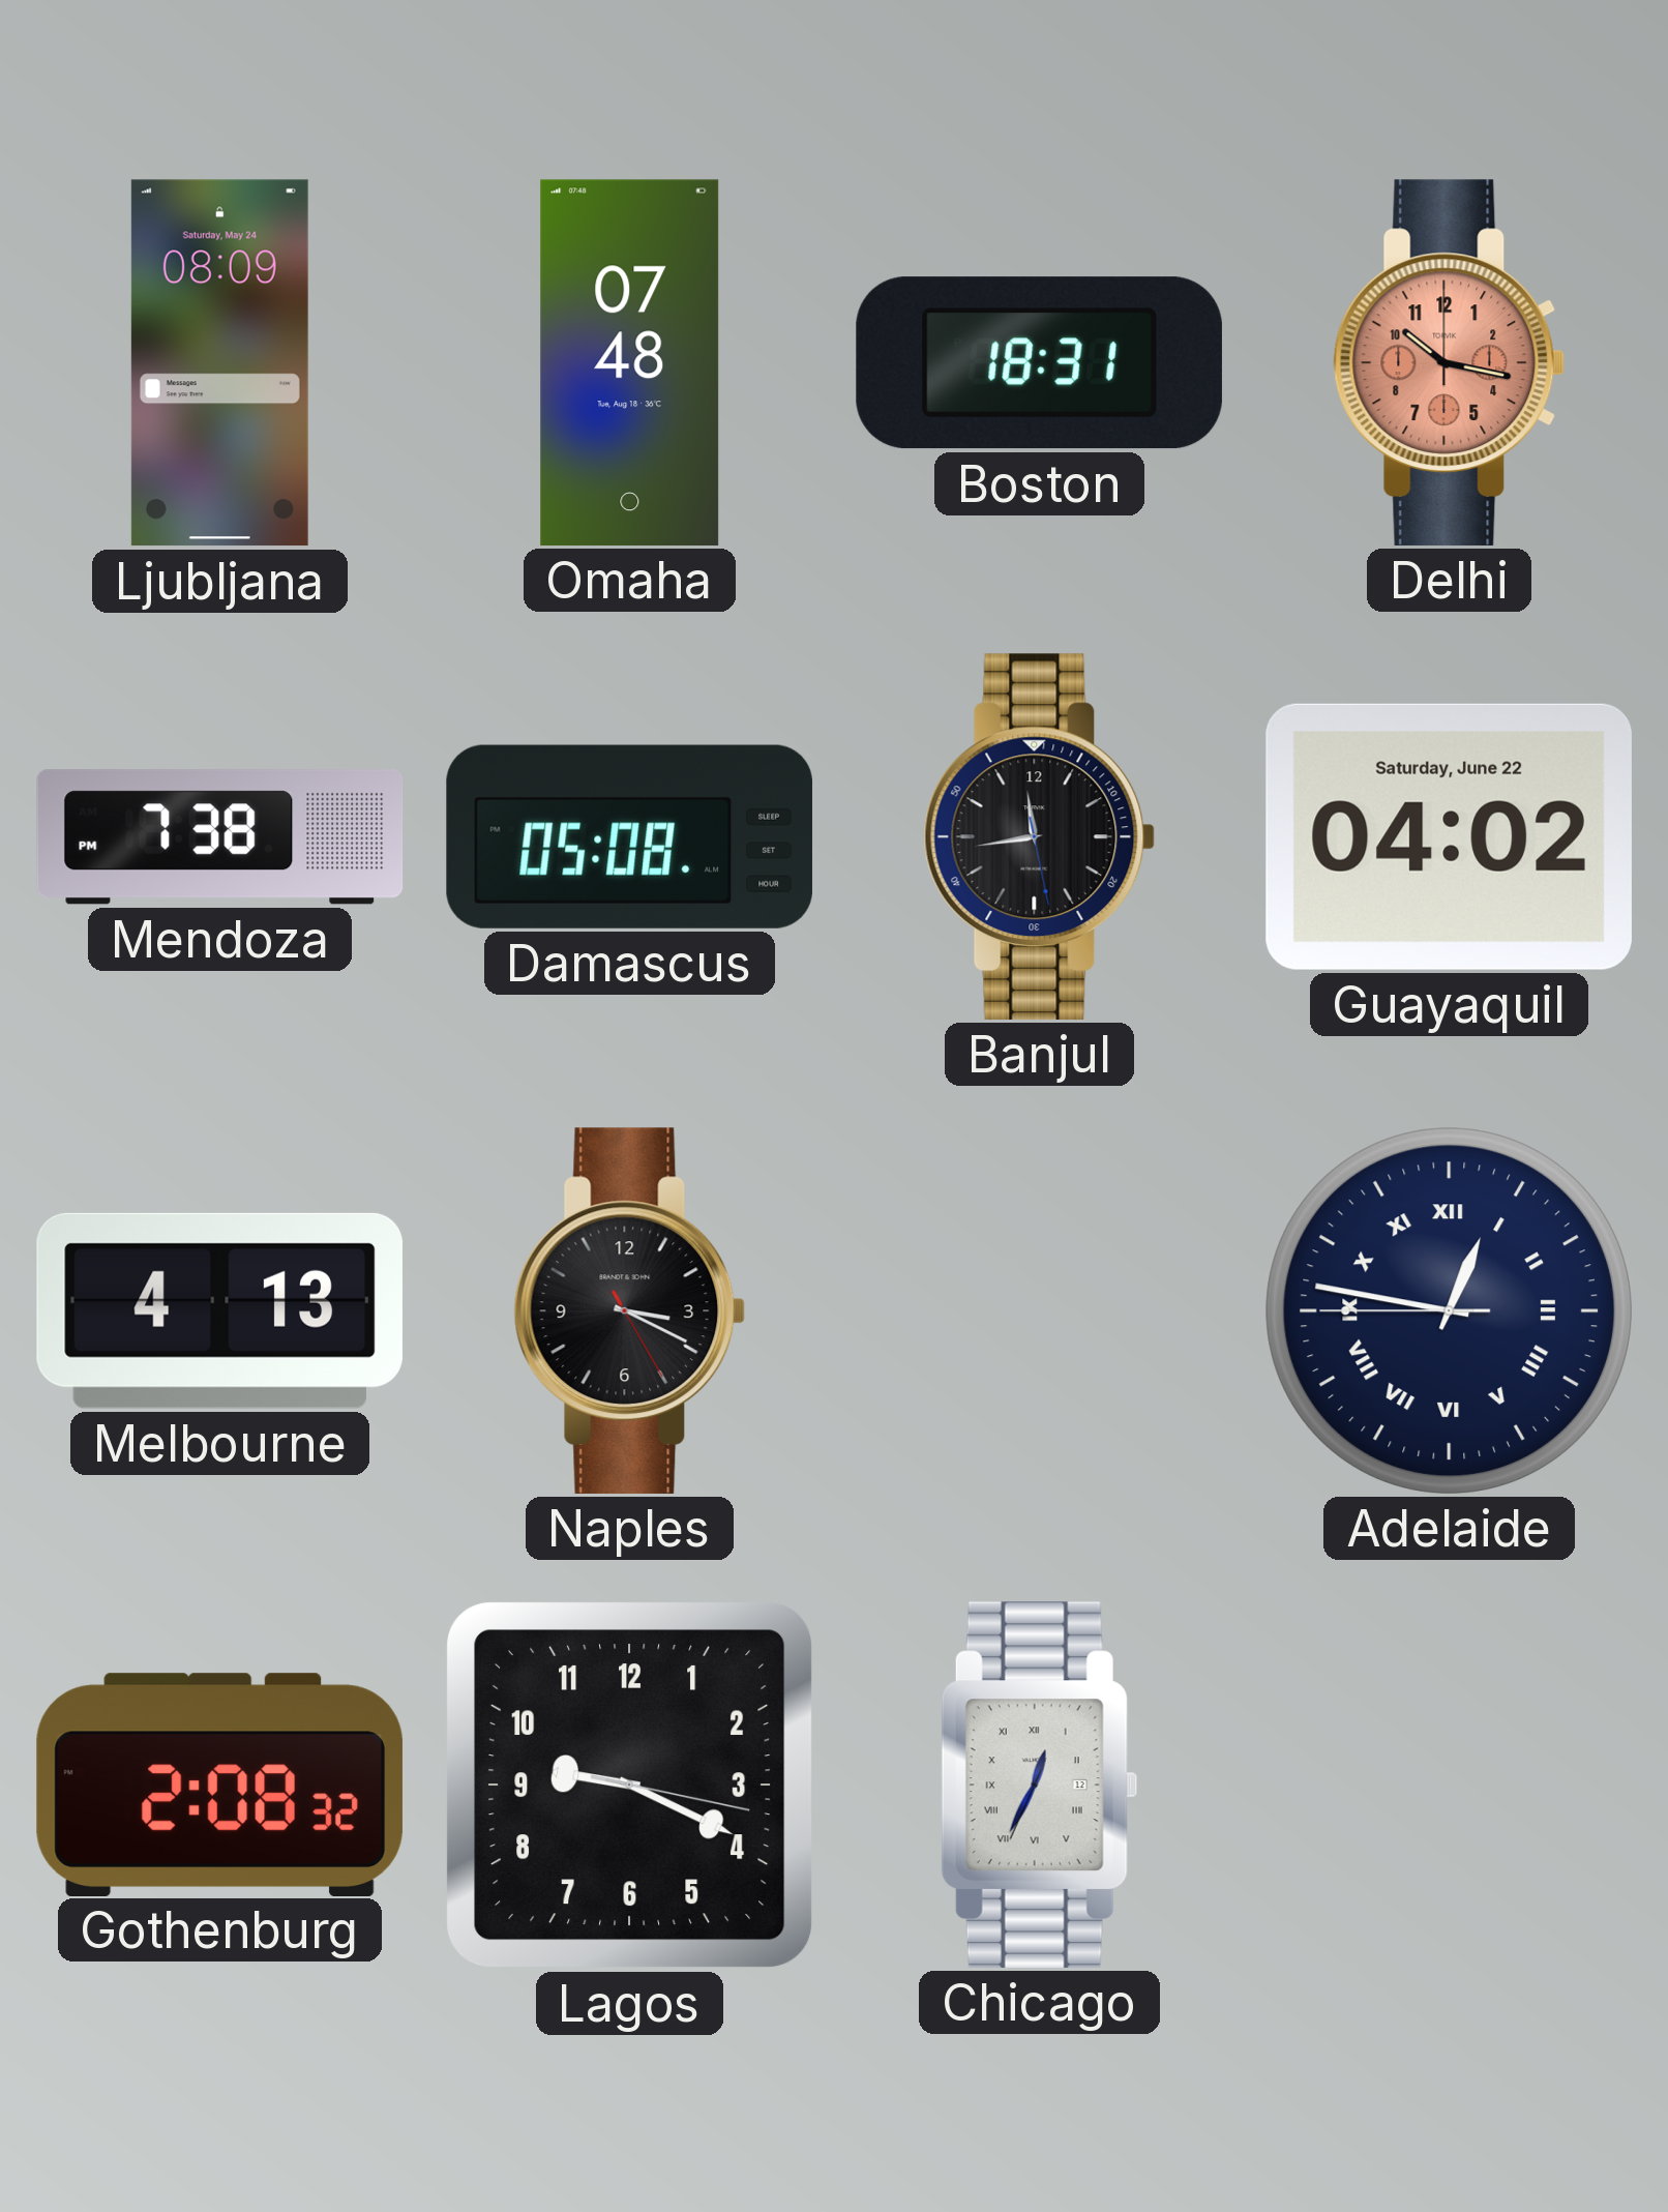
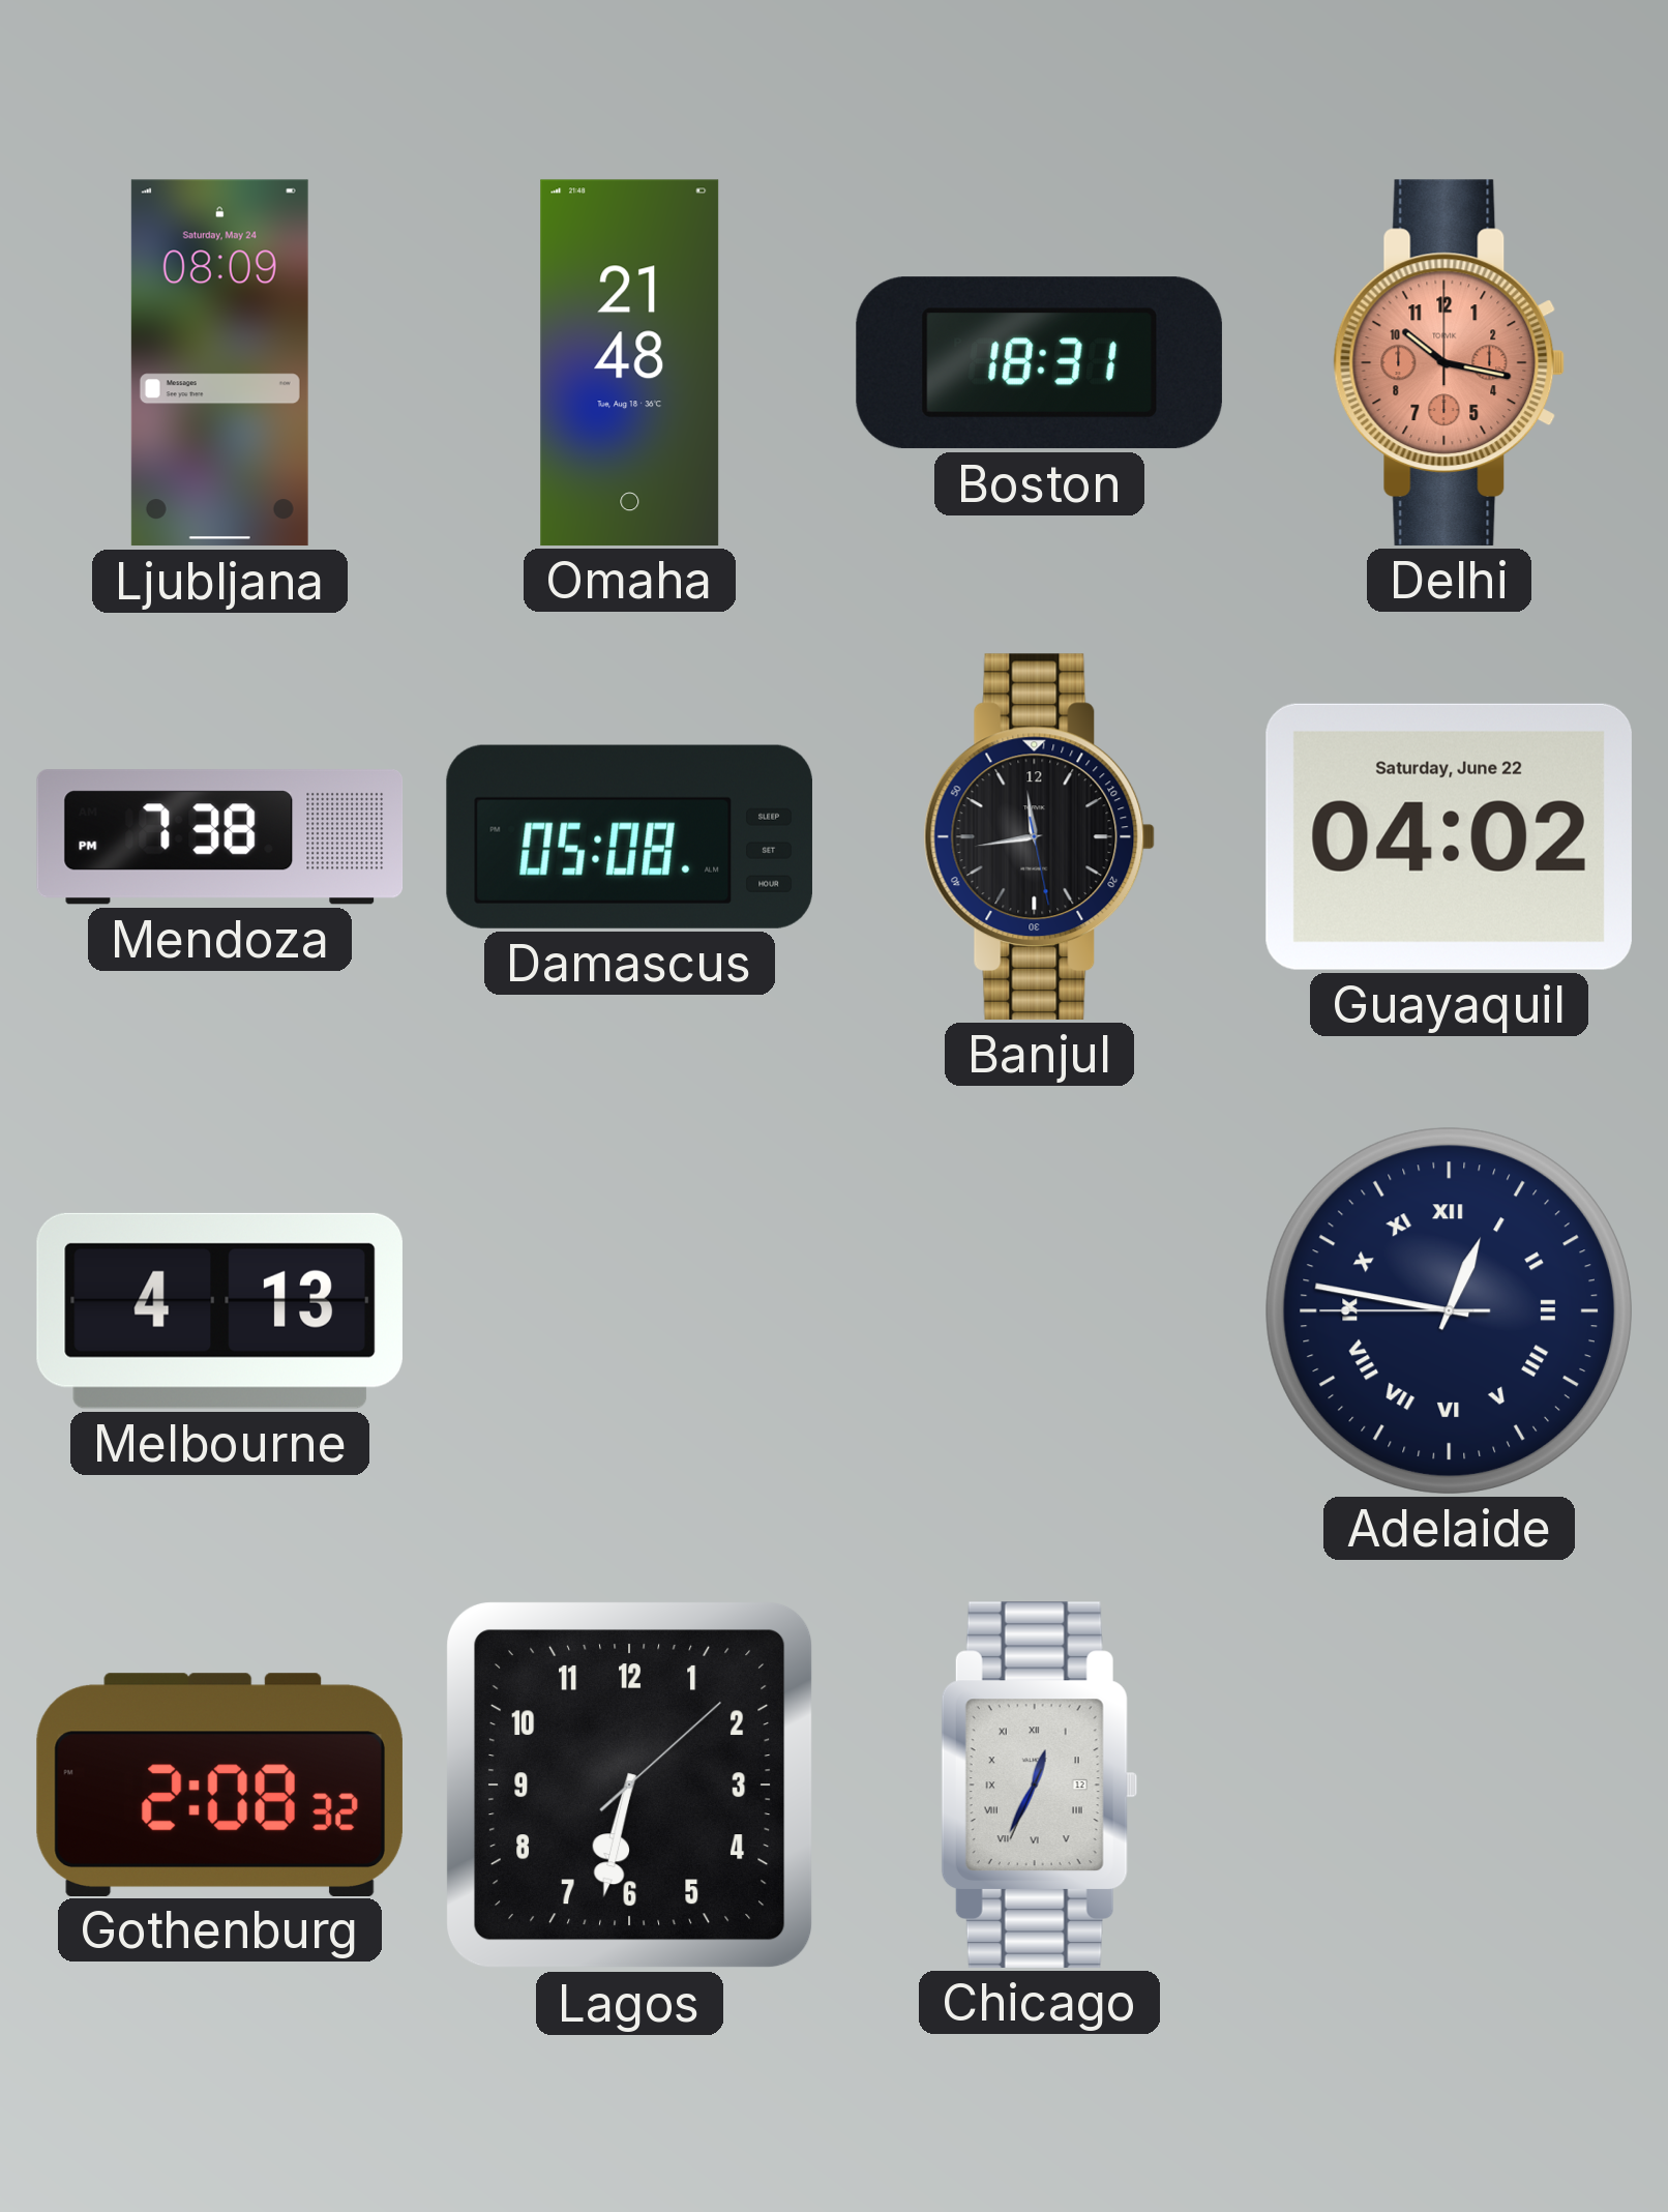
Omaha: 07:48 -> 21:48 (630, 362)
Naples: 3:19 -> none (630, 1310)
Lagos: 9:19 -> 6:32 (629, 1785)
